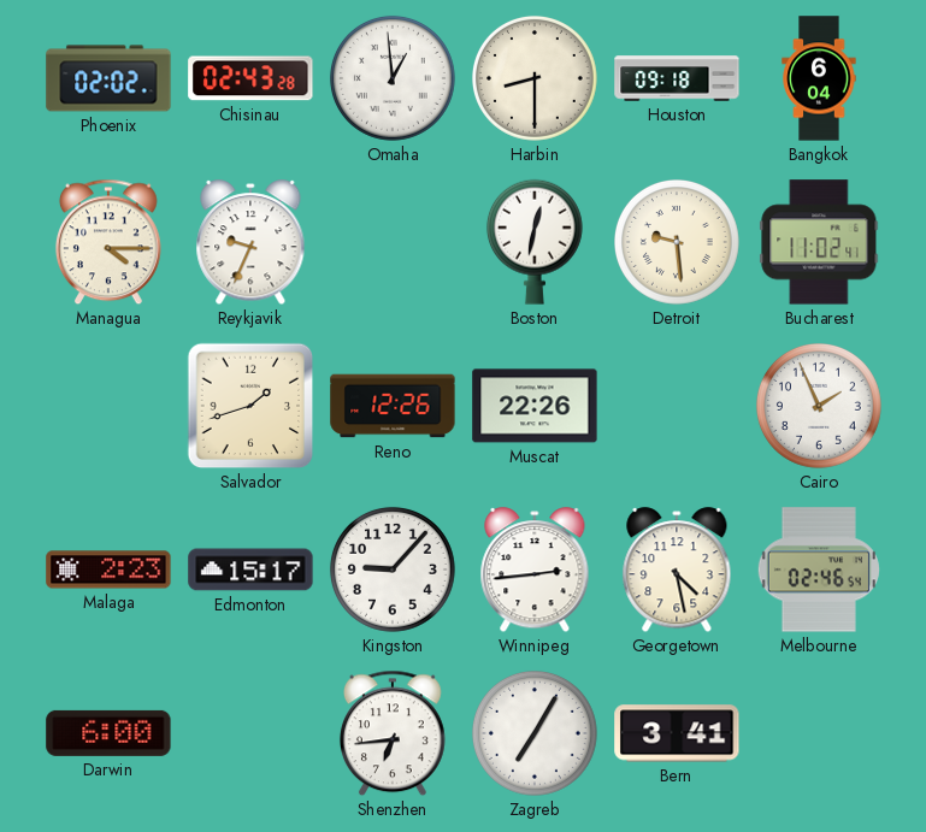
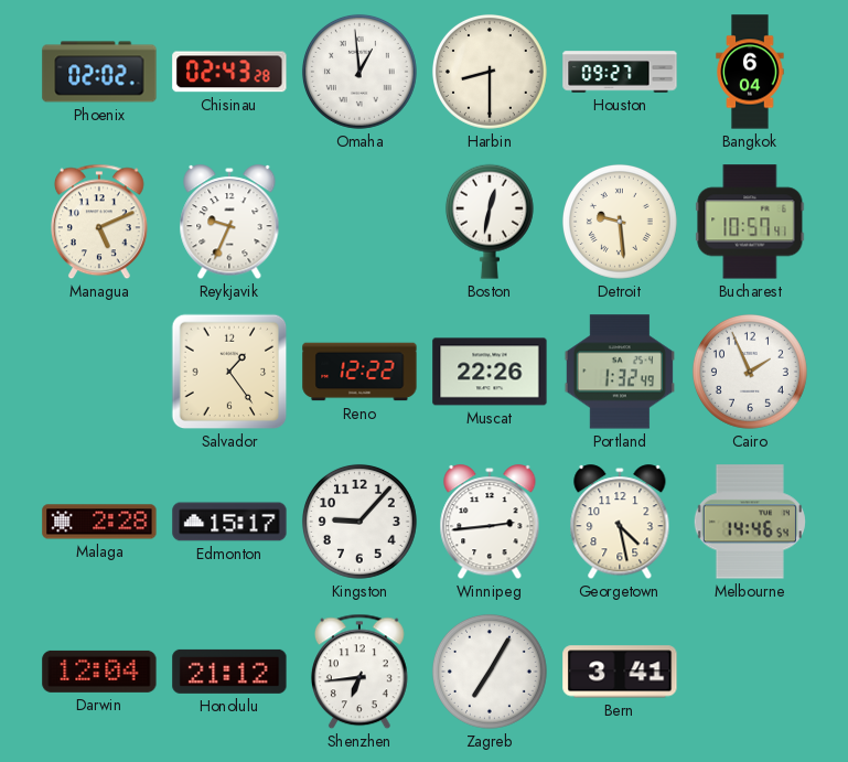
Houston: 09:18 -> 09:27 (620, 72)
Managua: 4:15 -> 5:11 (99, 222)
Bucharest: 11:02 -> 10:57 (750, 222)
Salvador: 1:42 -> 1:24 (229, 372)
Reno: 12:26 -> 12:22 (359, 372)
Portland: none -> 1:32 (619, 372)
Malaga: 2:23 -> 2:28 (99, 522)
Melbourne: 02:46 -> 14:46 (750, 522)
Darwin: 6:00 -> 12:04 (99, 672)
Honolulu: none -> 21:12 (229, 672)
